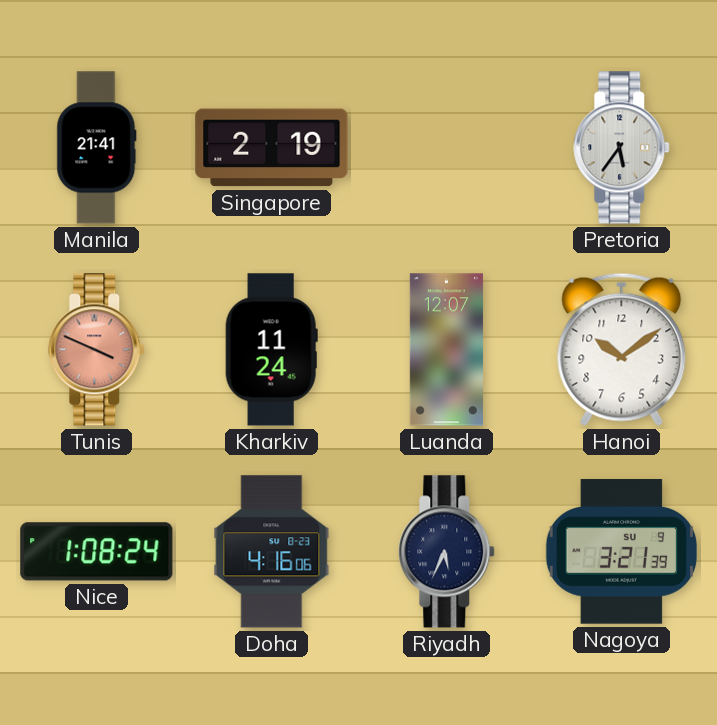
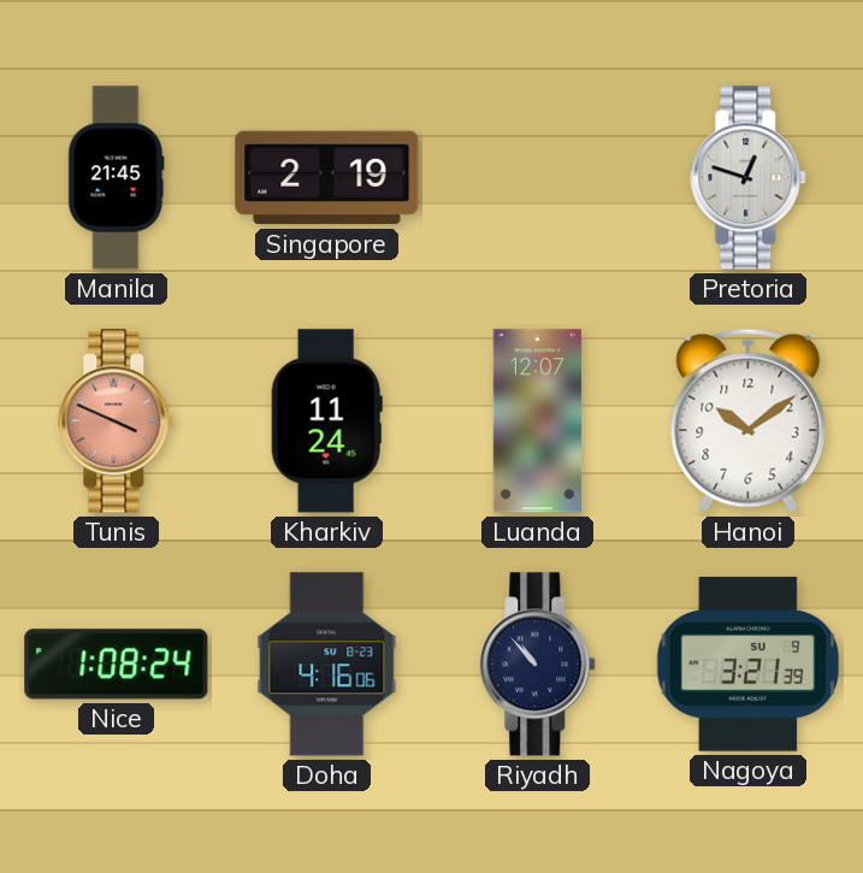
Manila: 21:41 -> 21:45 (117, 178)
Pretoria: 5:36 -> 12:48 (749, 178)
Riyadh: 5:34 -> 10:53 (538, 665)
